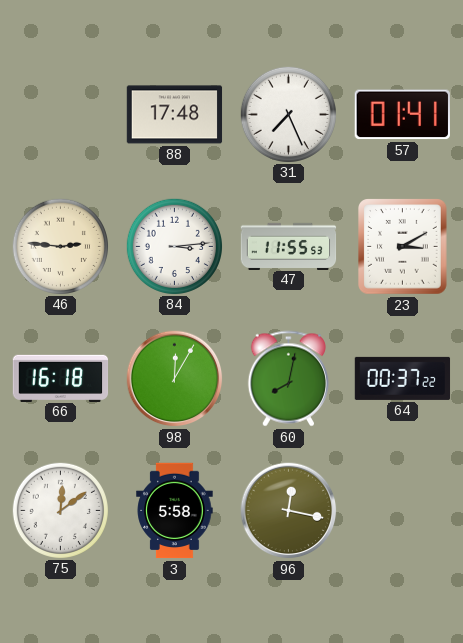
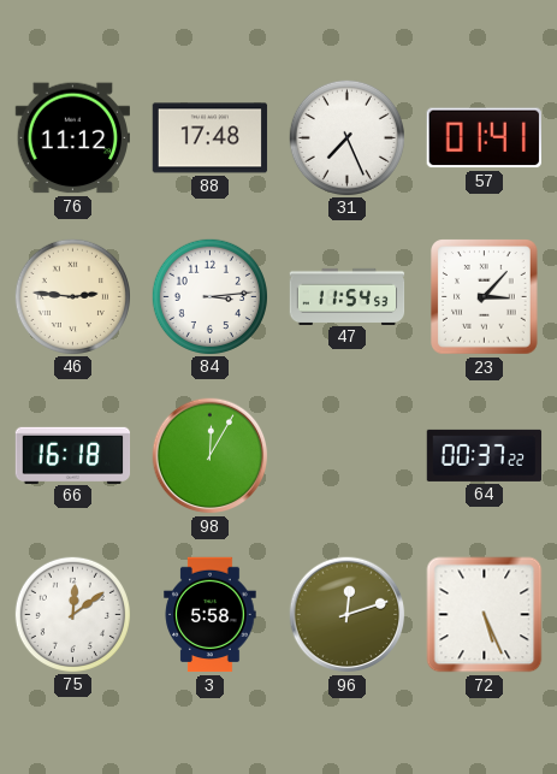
76: none -> 11:12 (72, 138)
47: 11:55 -> 11:54 (348, 296)
23: 3:10 -> 3:07 (485, 297)
60: 8:02 -> none (288, 379)
96: 12:17 -> 12:12 (348, 615)
72: none -> 5:26 (485, 615)
